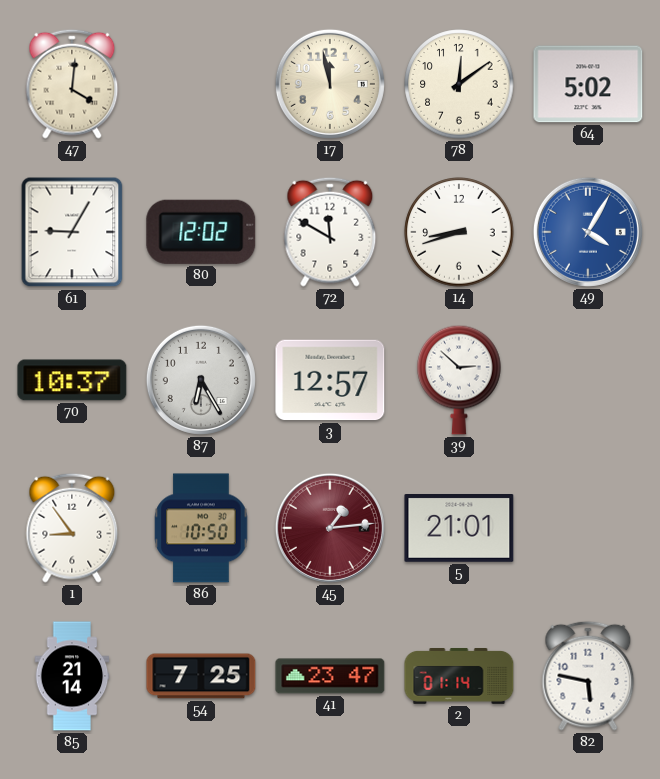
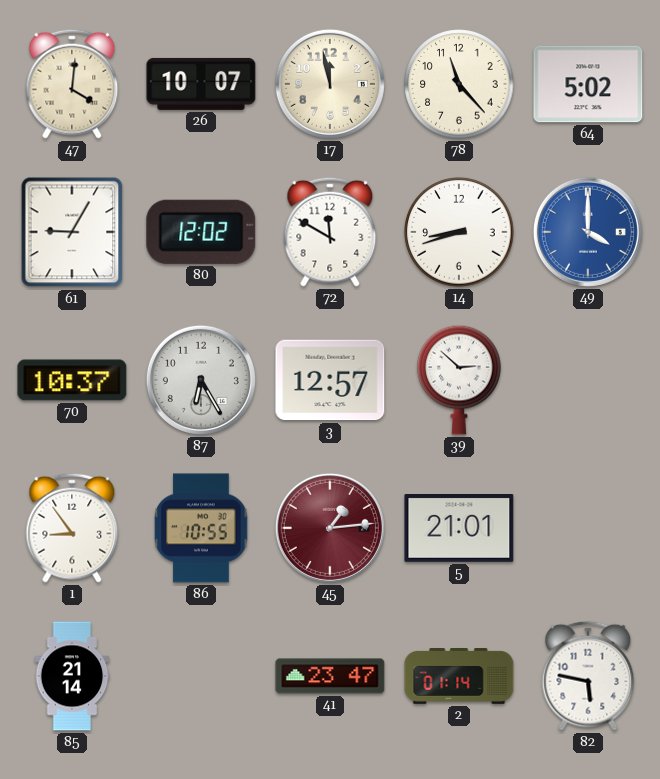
26: none -> 10:07 (201, 84)
78: 12:09 -> 11:23 (459, 84)
49: 4:05 -> 4:00 (588, 232)
86: 10:50 -> 10:55 (201, 528)
54: 7:25 -> none (201, 676)
